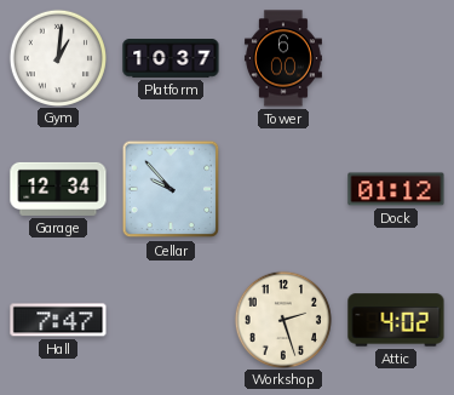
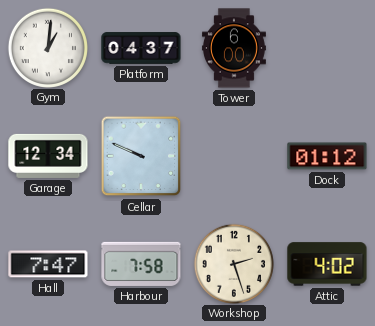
Platform: 10:37 -> 04:37 (141, 48)
Cellar: 9:53 -> 9:49 (141, 156)
Harbour: none -> 7:58 (141, 264)
